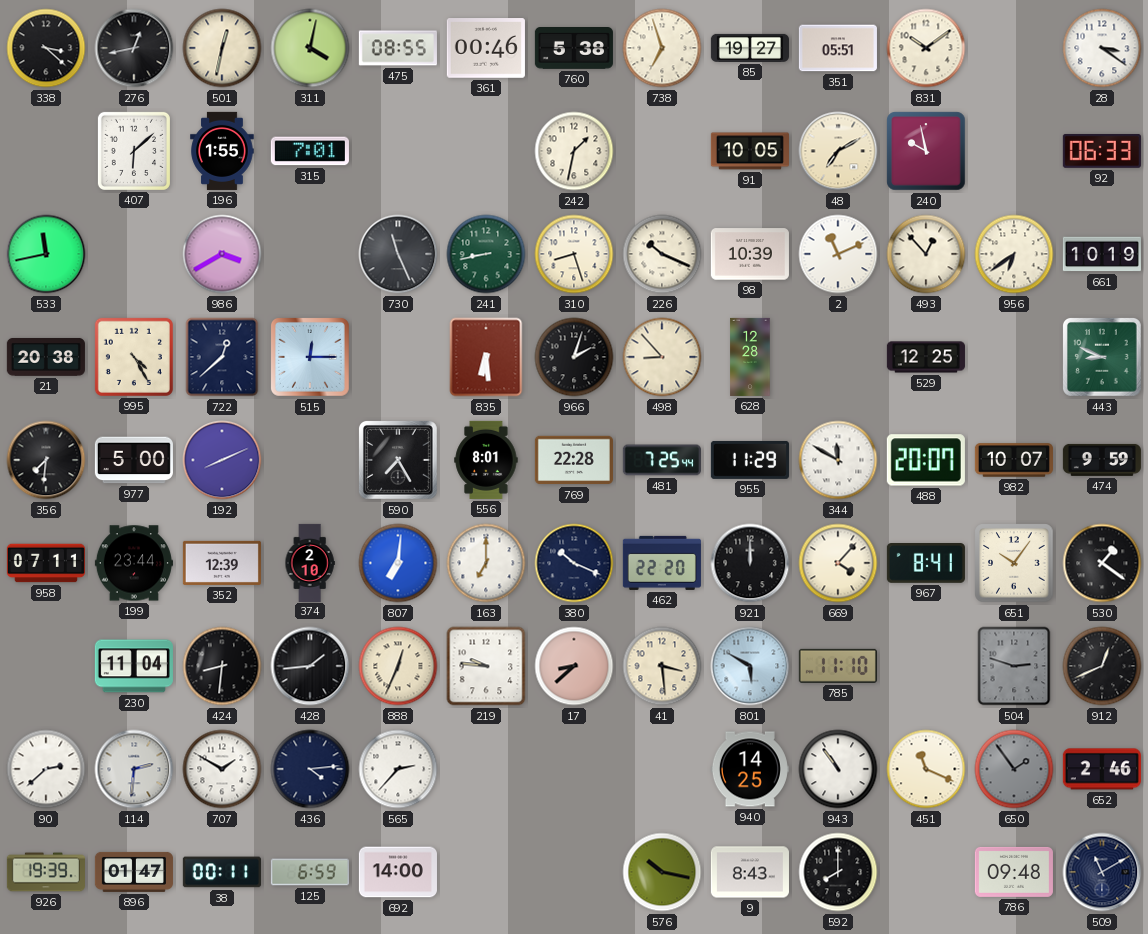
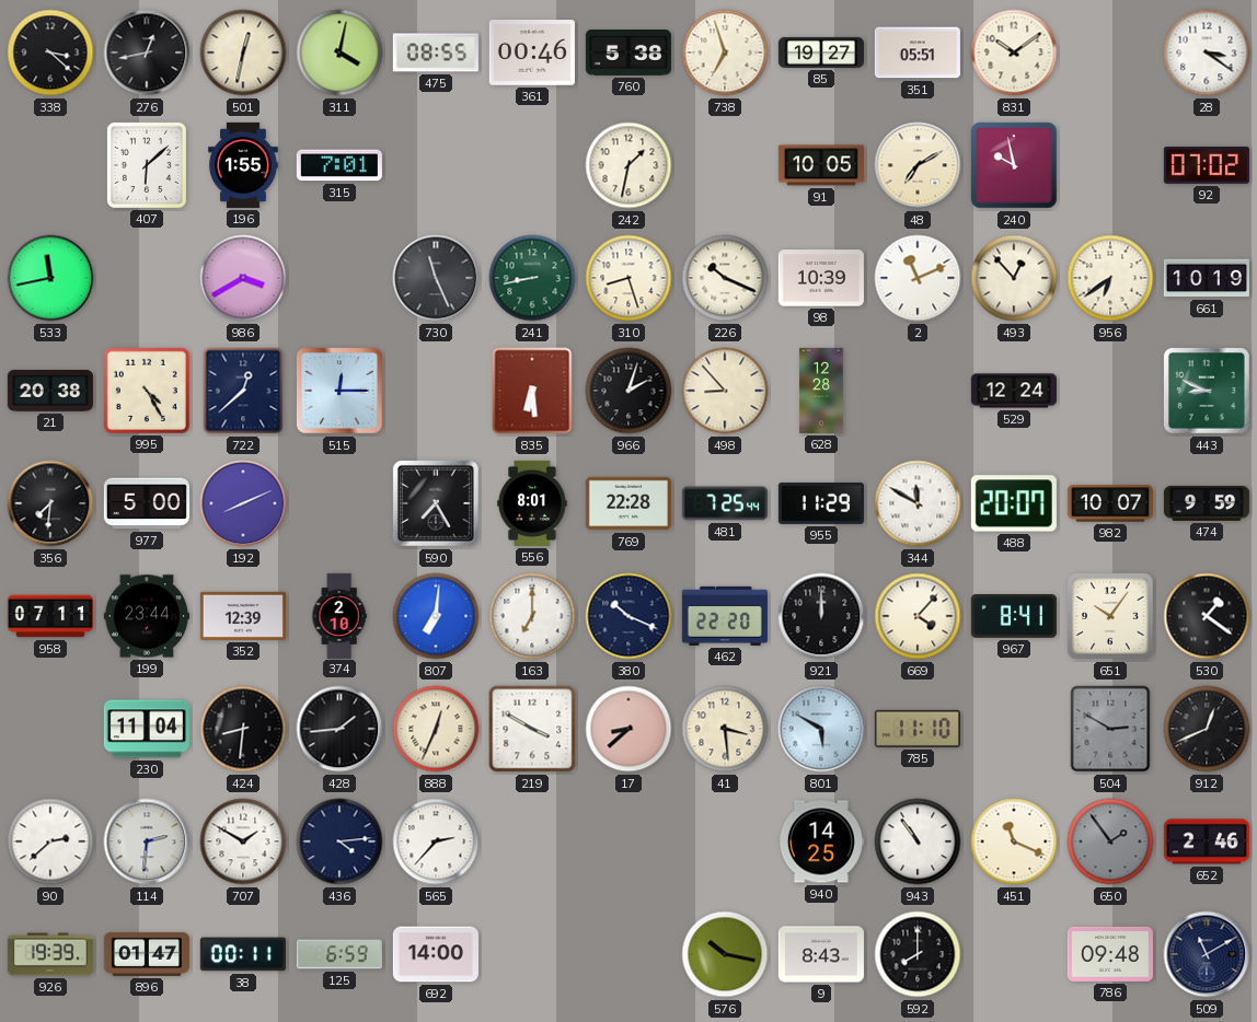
92: 06:33 -> 07:02 (1207, 165)
529: 12:25 -> 12:24 (1014, 391)
219: 9:46 -> 3:50 (532, 729)
504: 2:48 -> 2:50 (1110, 729)
